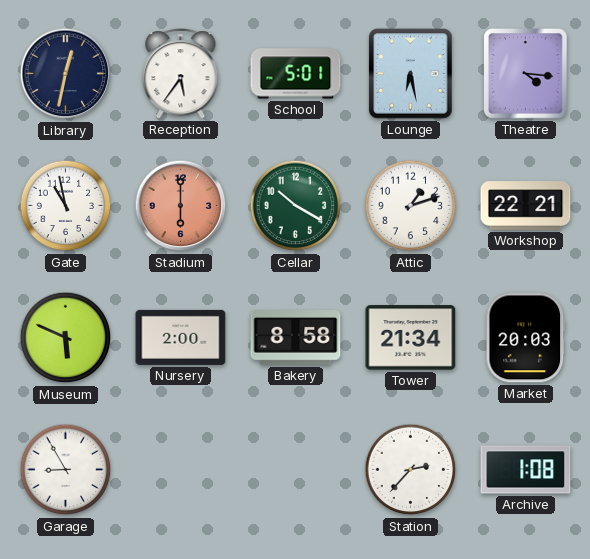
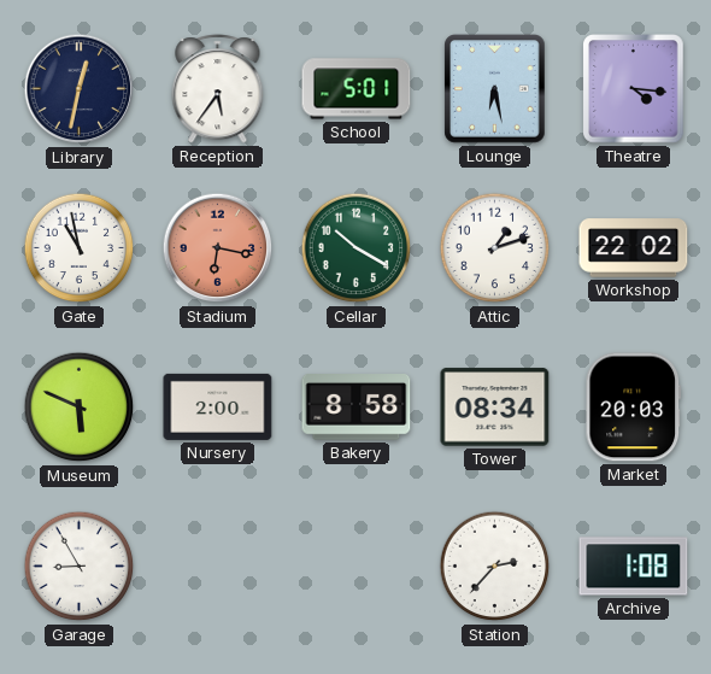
Stadium: 6:00 -> 6:17 (218, 248)
Workshop: 22:21 -> 22:02 (634, 248)
Tower: 21:34 -> 08:34 (495, 408)
